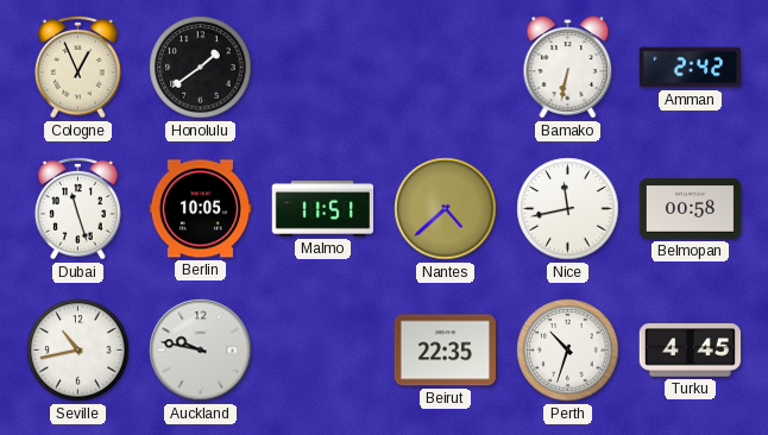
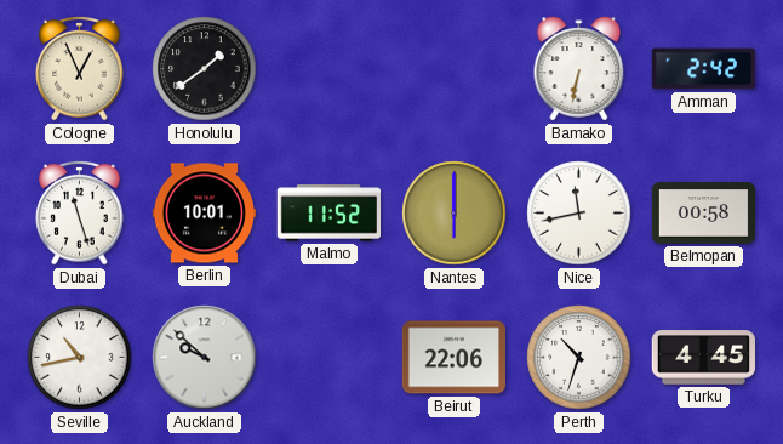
Berlin: 10:05 -> 10:01 (204, 214)
Malmo: 11:51 -> 11:52 (328, 214)
Nantes: 4:38 -> 6:00 (455, 214)
Auckland: 9:47 -> 9:52 (205, 358)
Beirut: 22:35 -> 22:06 (453, 358)
